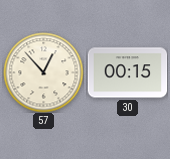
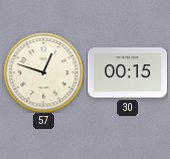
57: 12:53 -> 12:48 (43, 72)
